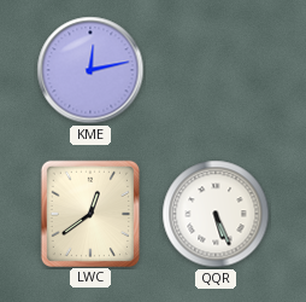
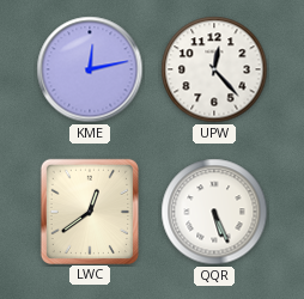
UPW: none -> 12:23 (214, 69)
